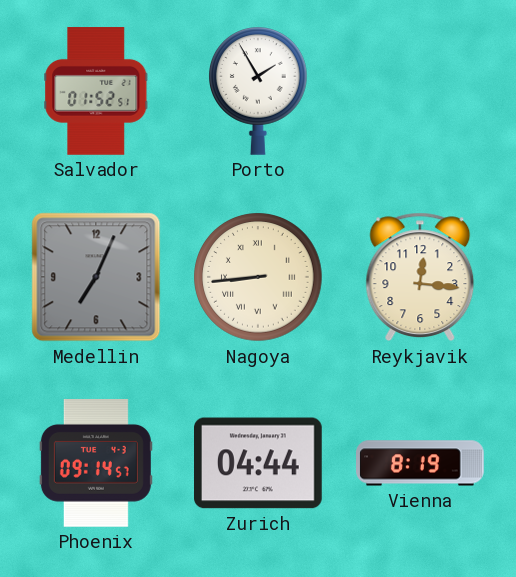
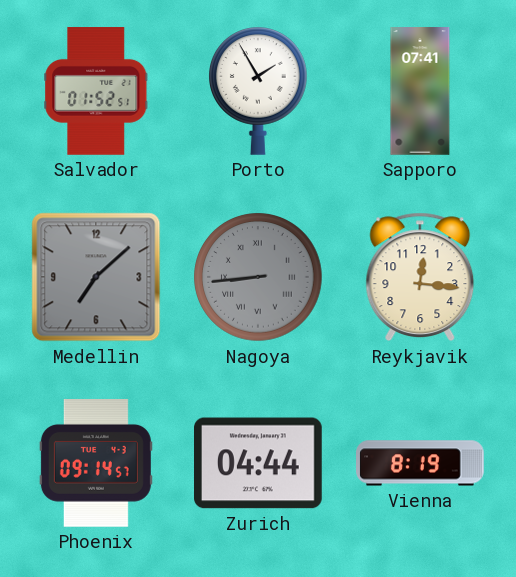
Sapporo: none -> 07:41 (420, 91)
Medellin: 7:04 -> 7:08 (96, 277)
Nagoya dial: cream -> grey (258, 277)
